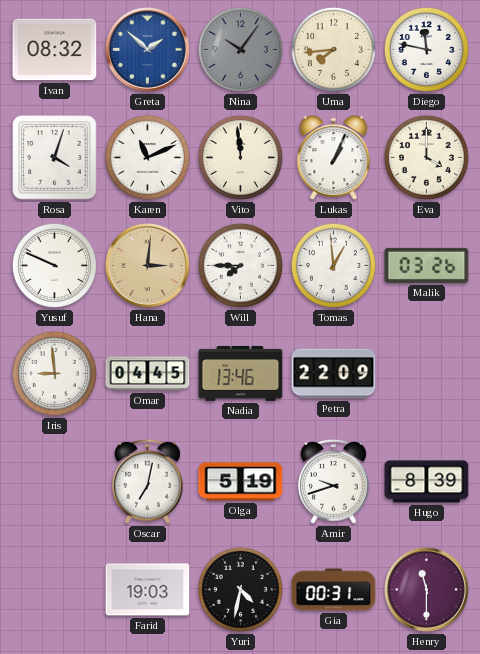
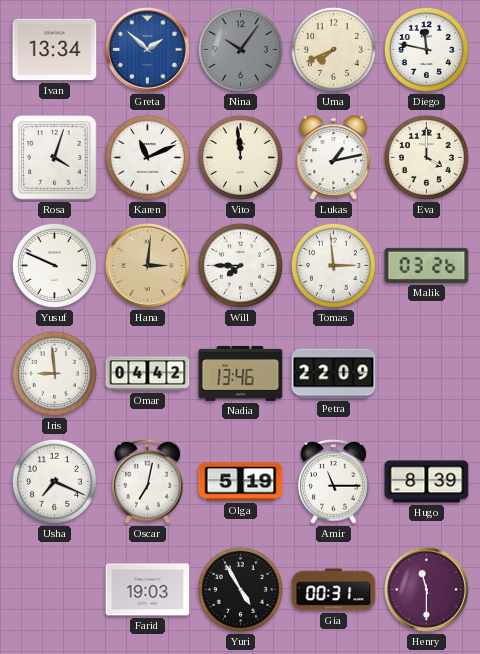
Ivan: 08:32 -> 13:34 (55, 50)
Uma: 7:44 -> 7:41 (333, 49)
Lukas: 1:04 -> 1:13 (334, 158)
Tomas: 12:59 -> 2:59 (333, 265)
Omar: 04:45 -> 04:42 (148, 374)
Usha: none -> 7:19 (54, 481)
Amir: 9:42 -> 11:15 (334, 481)
Yuri: 4:32 -> 4:55 (240, 589)
